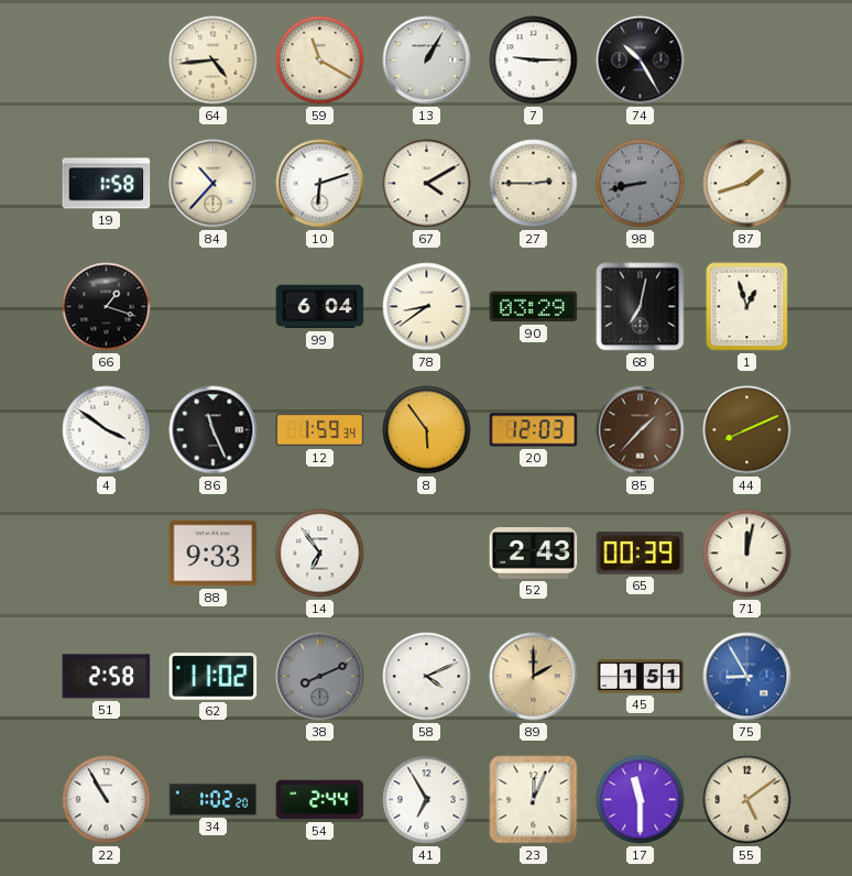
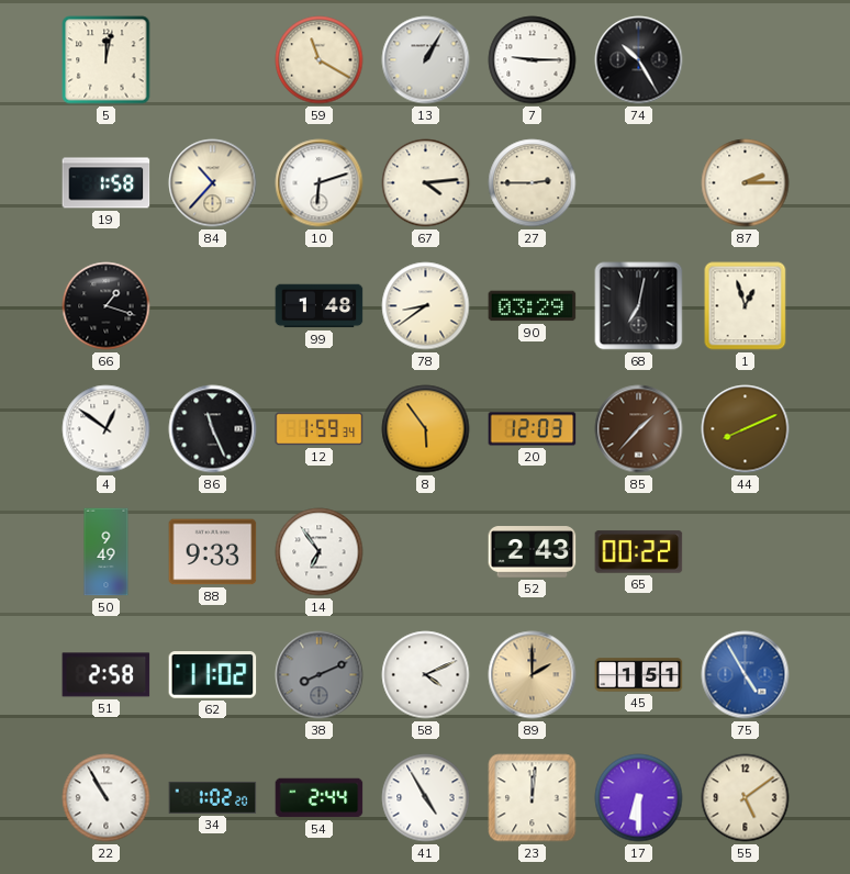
5: none -> 12:02 (107, 60)
64: 4:44 -> none (214, 61)
67: 4:10 -> 4:14 (426, 183)
98: 8:43 -> none (641, 184)
87: 1:42 -> 2:15 (746, 183)
99: 6:04 -> 1:48 (320, 306)
4: 3:51 -> 12:51 (107, 429)
50: none -> 9:49 (107, 552)
65: 00:39 -> 00:22 (639, 552)
71: 12:02 -> none (747, 554)
75: 8:55 -> 4:55 (746, 675)
41: 6:55 -> 4:55 (426, 798)
23: 12:04 -> 12:01 (533, 798)
17: 11:30 -> 6:30 (639, 798)
